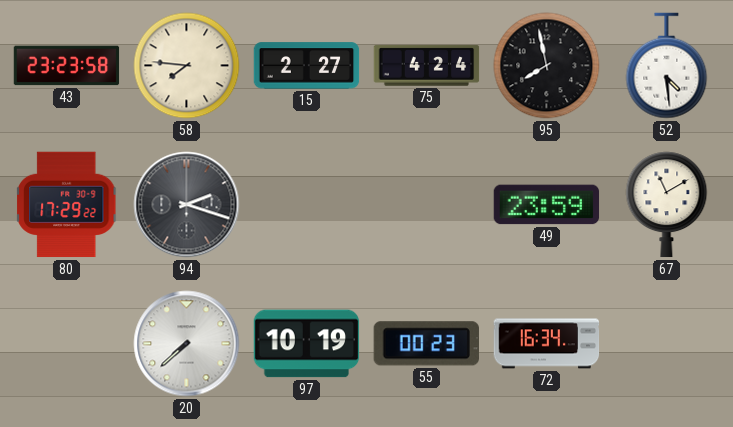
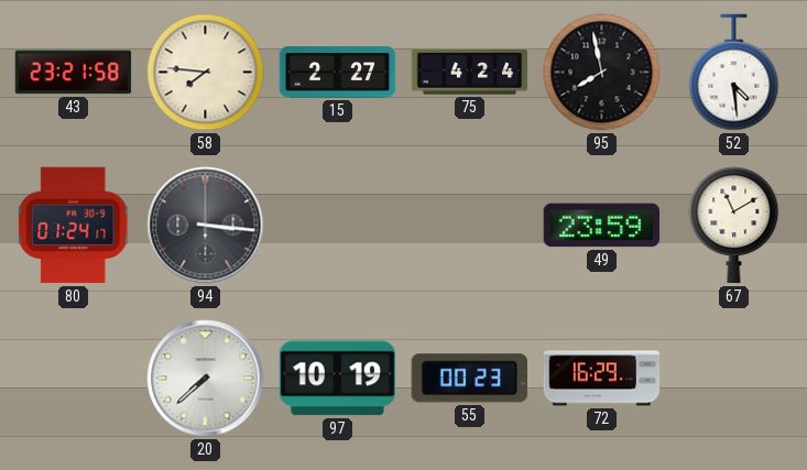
43: 23:23 -> 23:21 (74, 73)
80: 17:29 -> 01:24 (74, 226)
94: 2:18 -> 3:16 (206, 226)
72: 16:34 -> 16:29 (602, 379)
